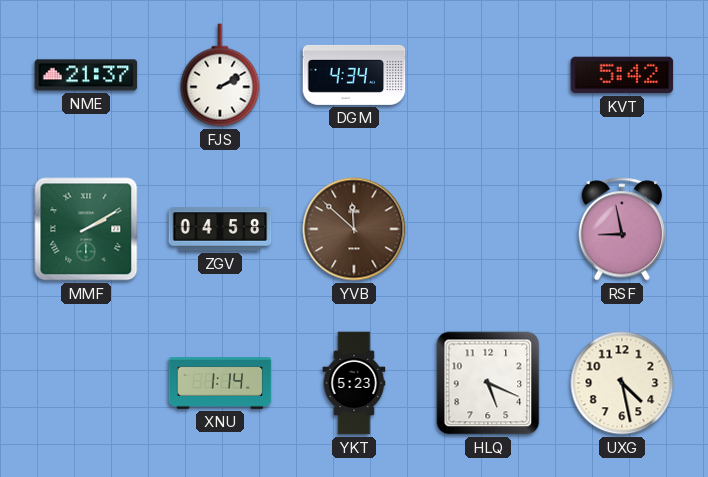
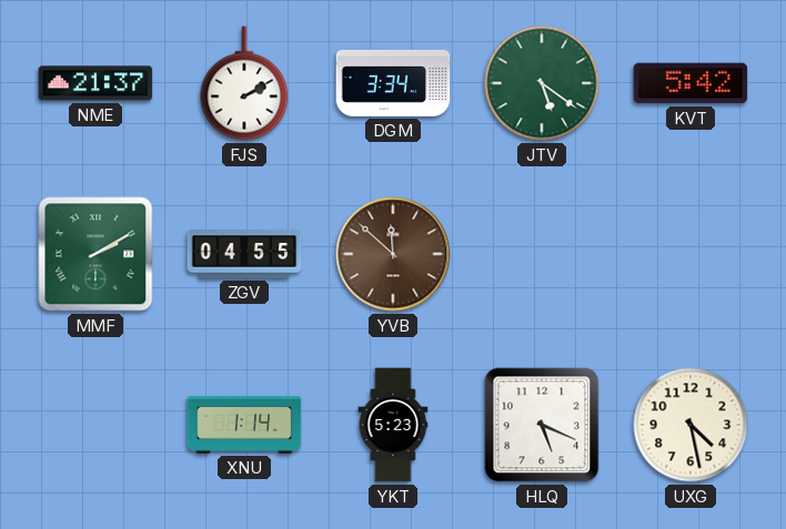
DGM: 4:34 -> 3:34 (393, 83)
JTV: none -> 5:21 (542, 83)
ZGV: 04:58 -> 04:55 (244, 254)
RSF: 8:58 -> none (622, 229)
